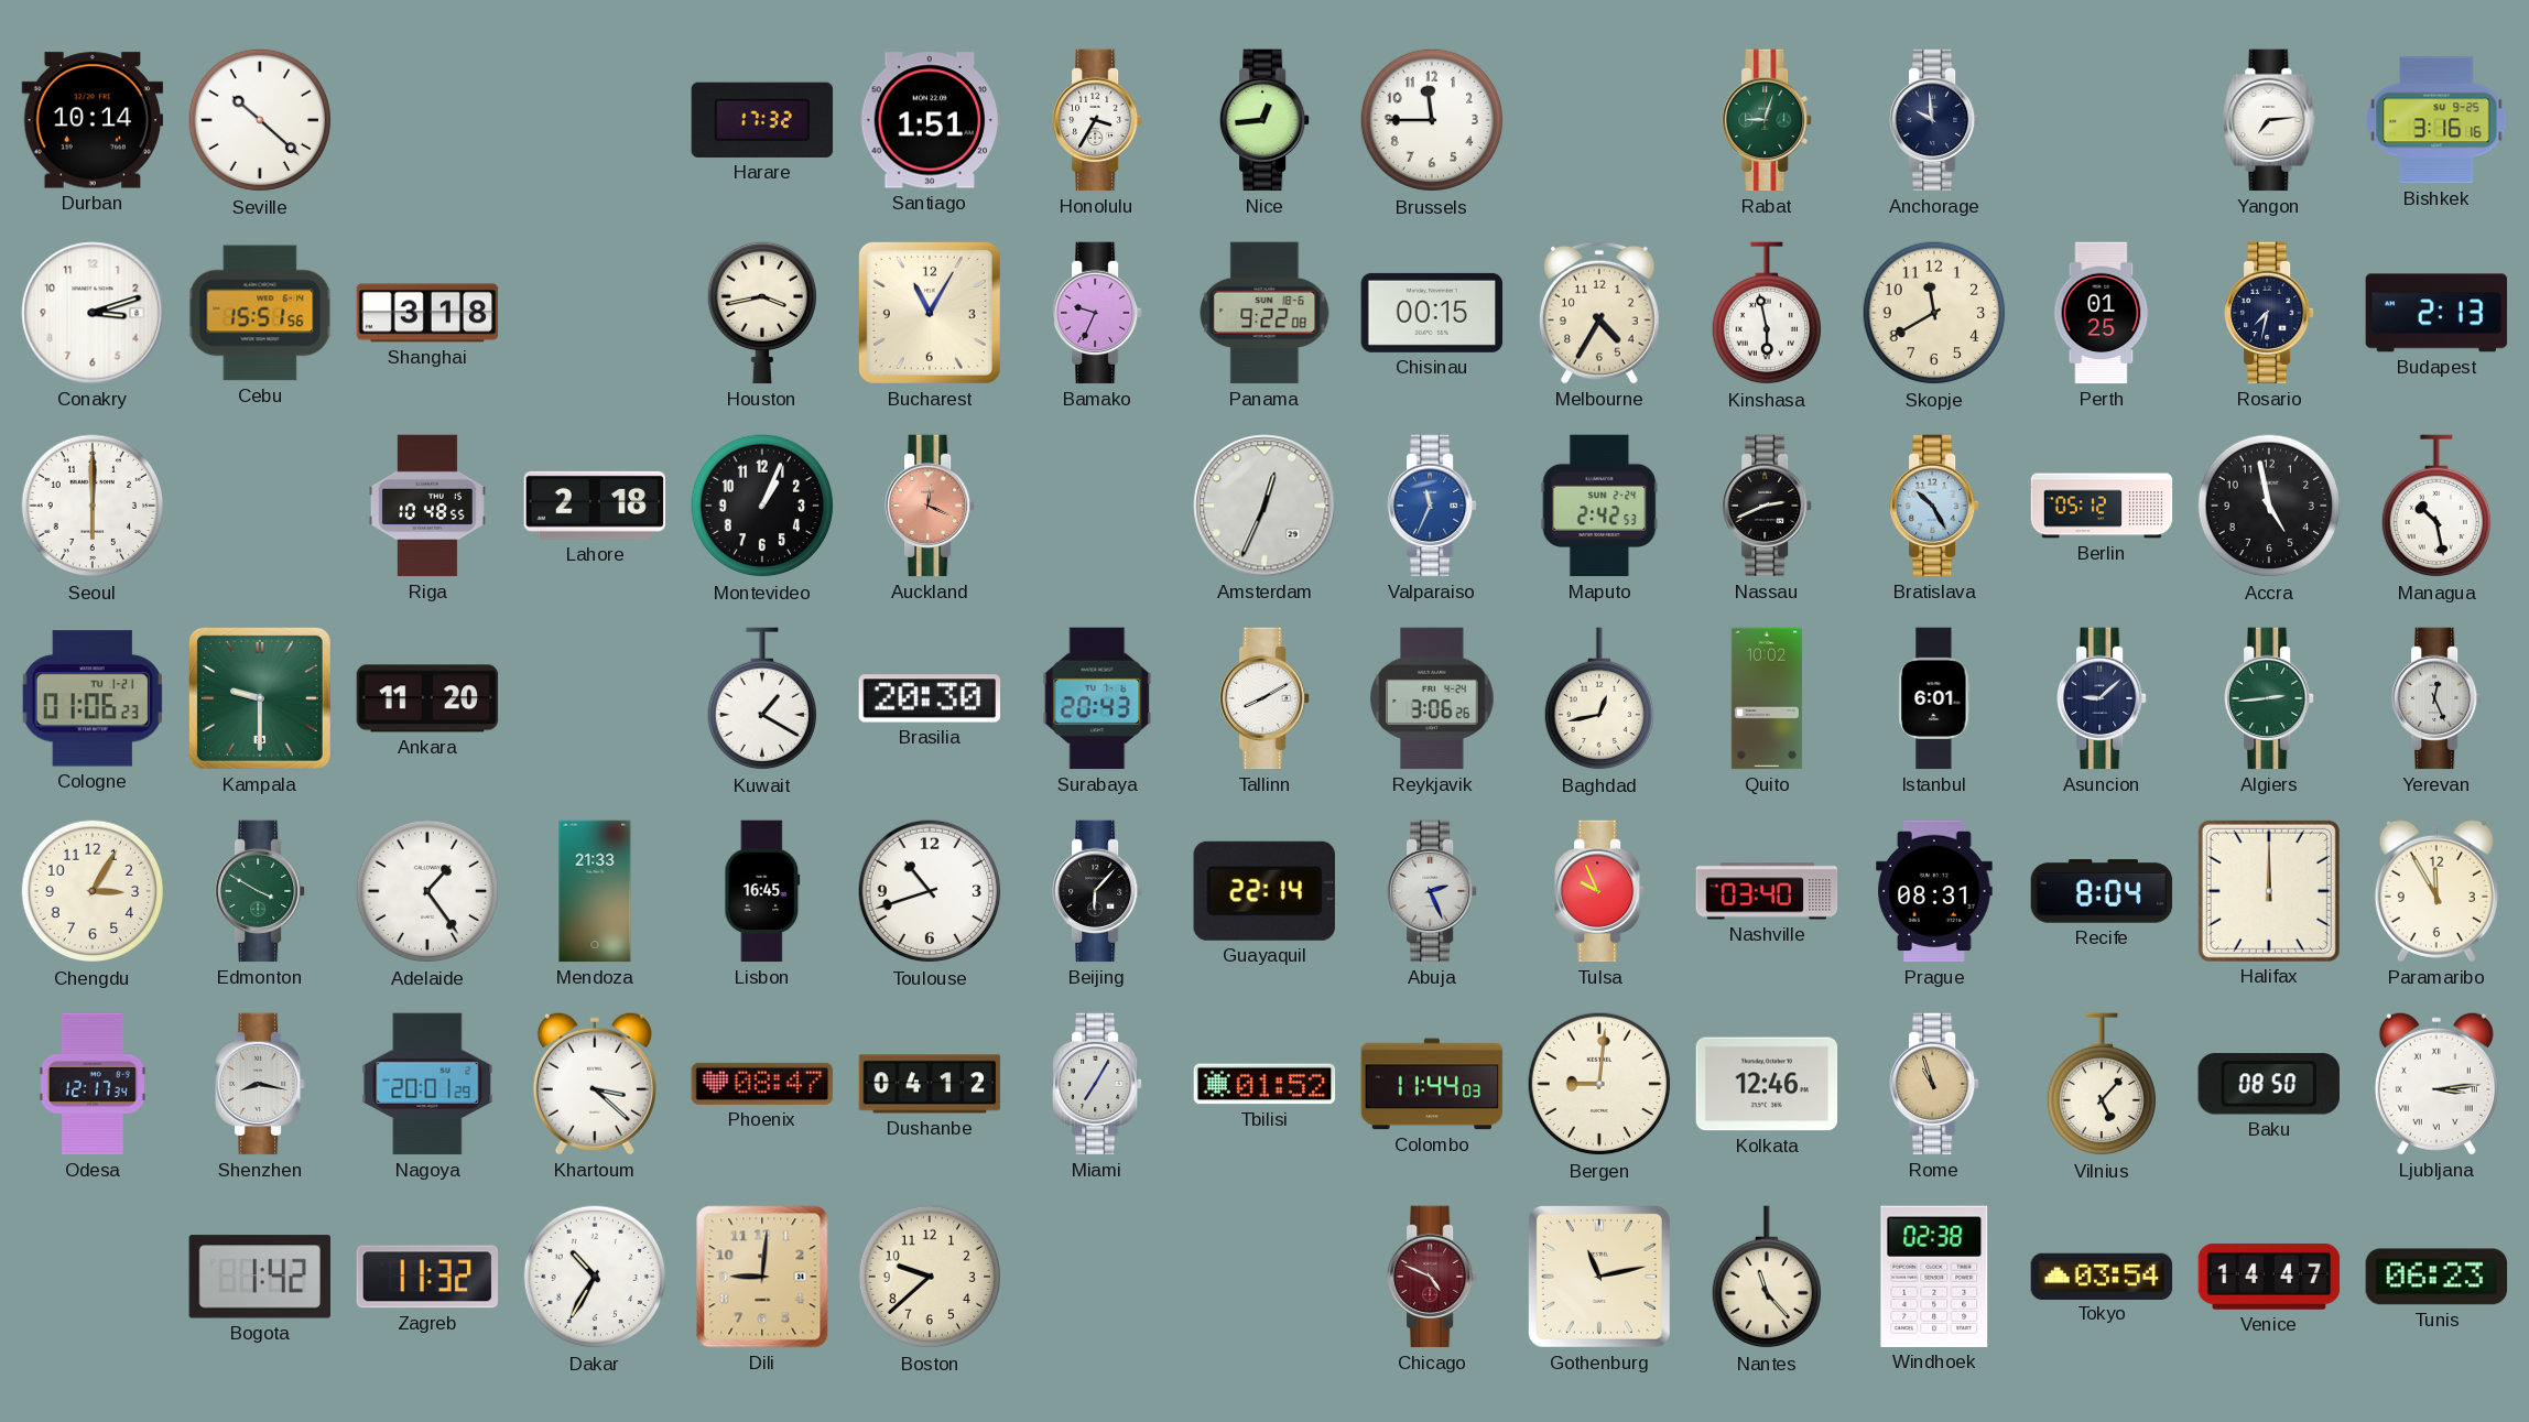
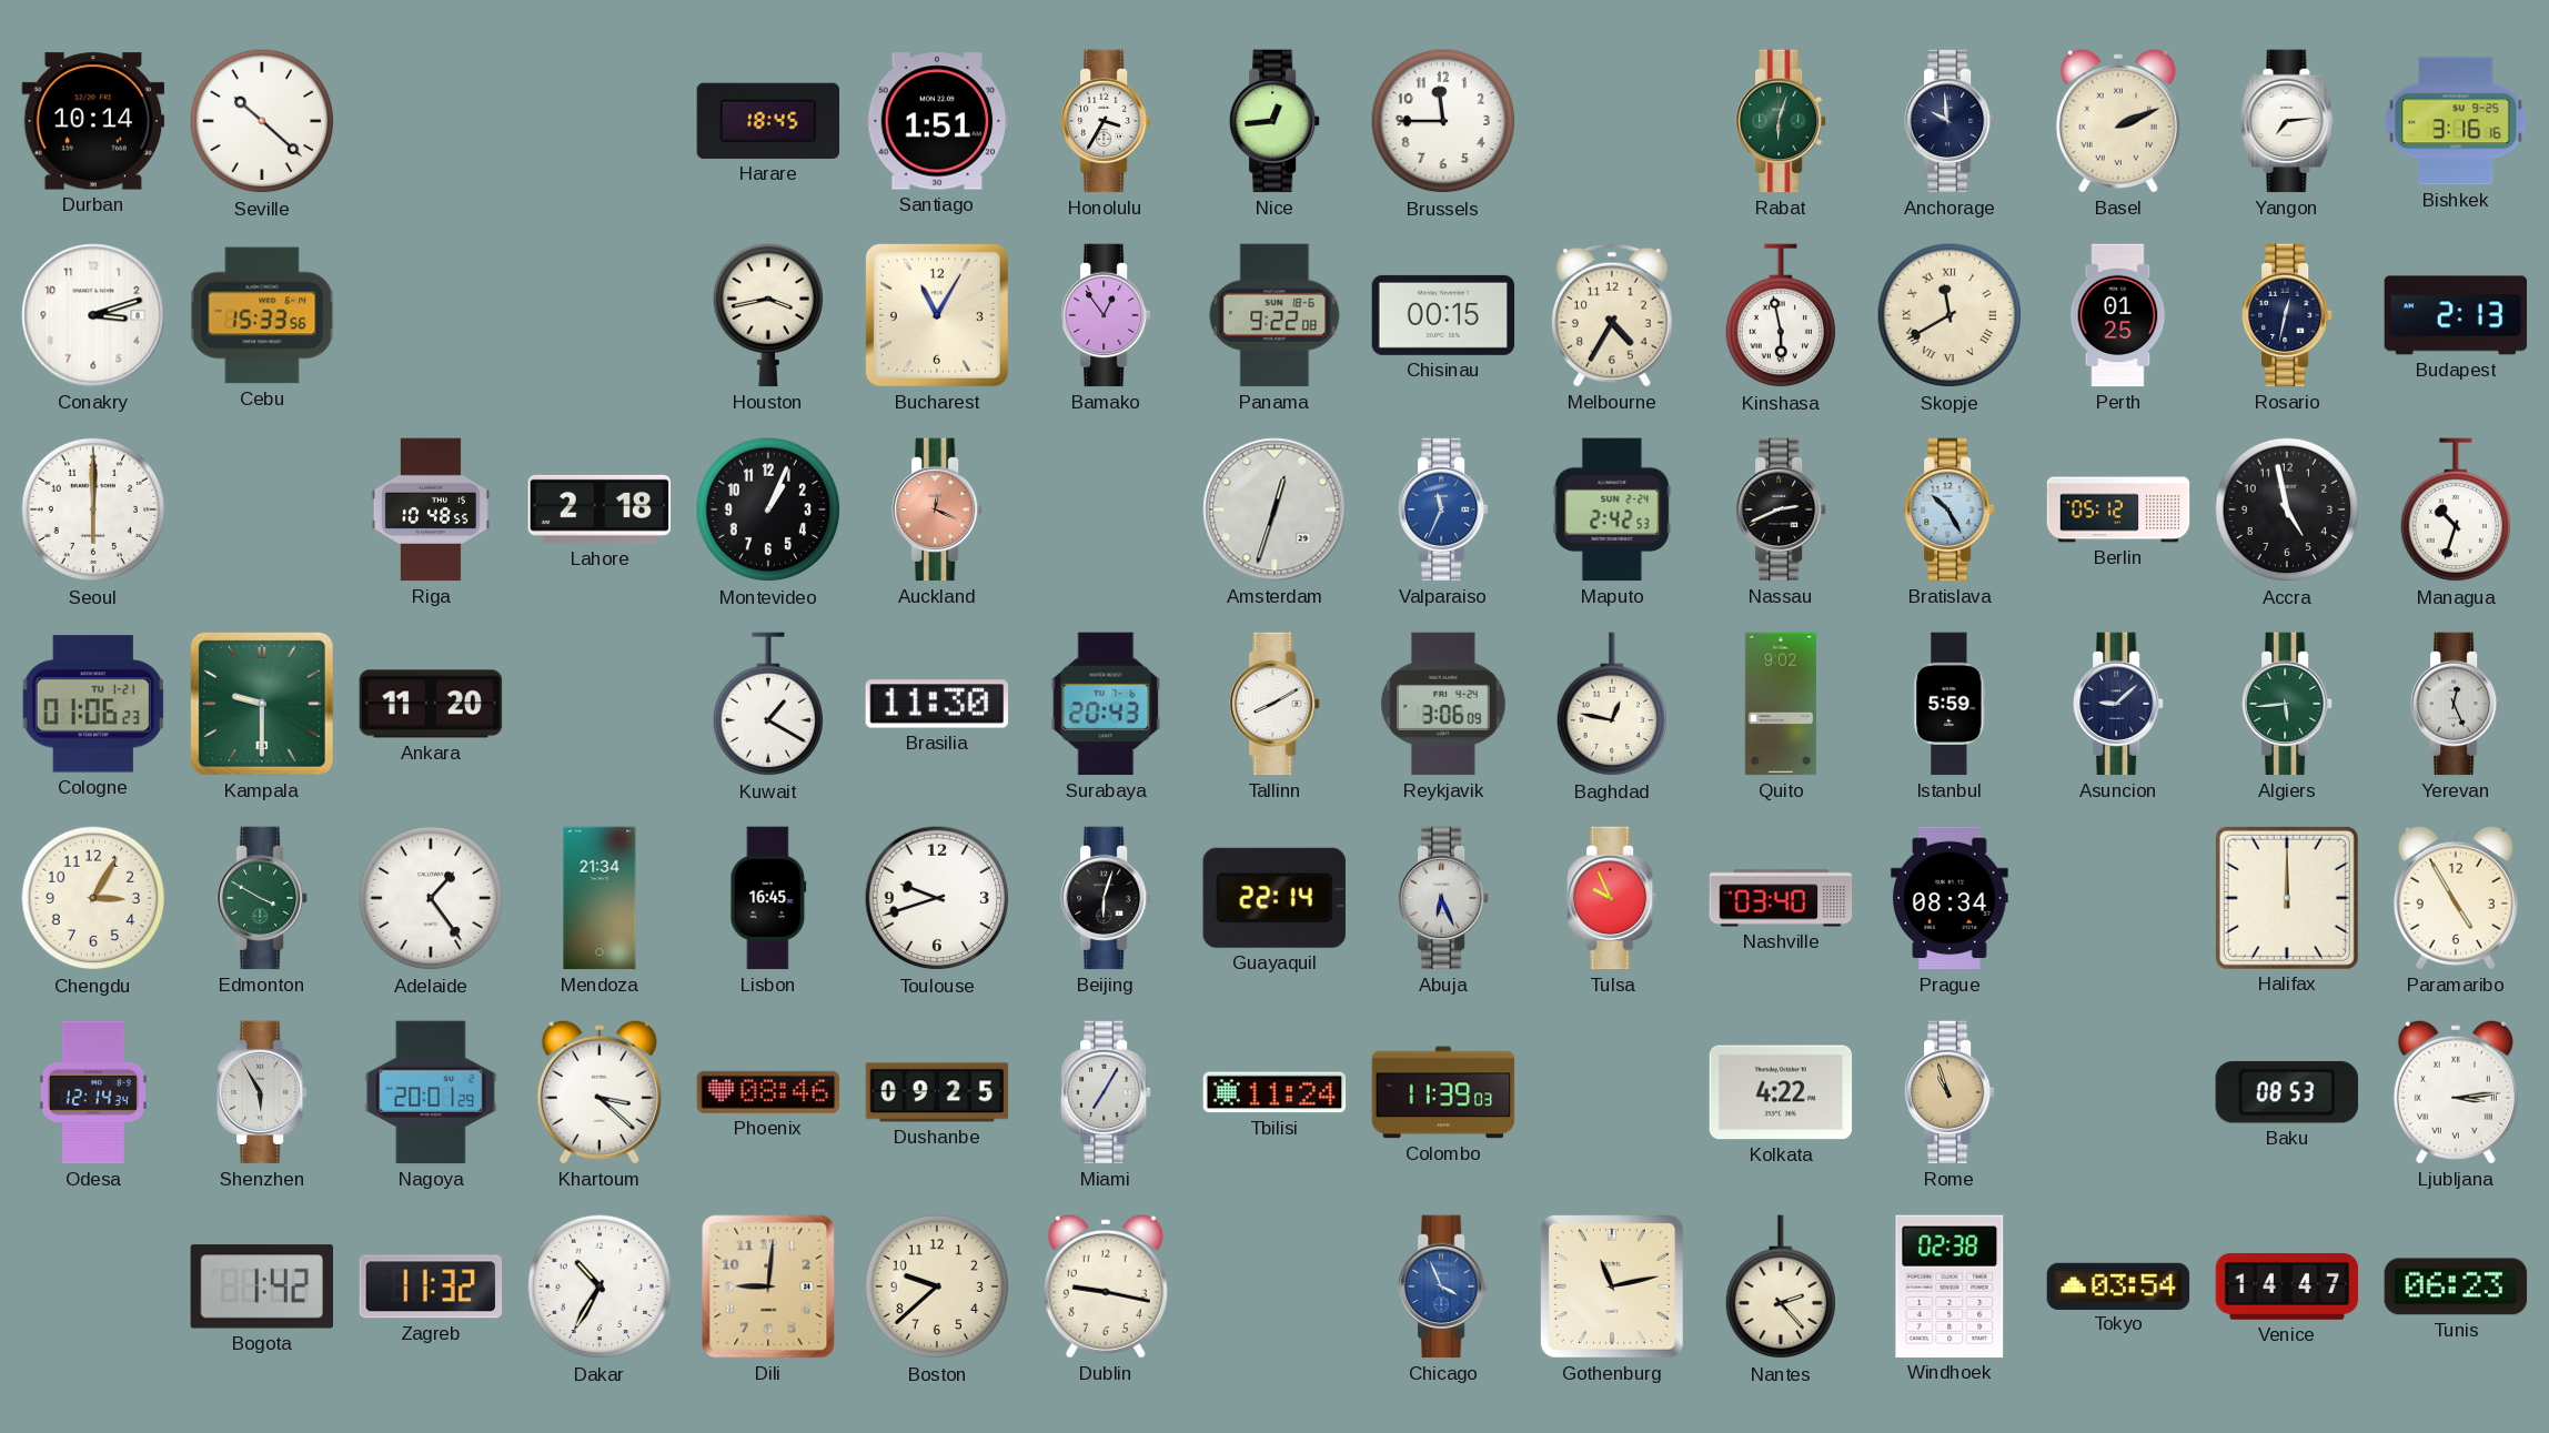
Harare: 17:32 -> 18:45 (768, 121)
Rabat: 9:03 -> 6:03 (1782, 121)
Basel: none -> 2:11 (2118, 121)
Cebu: 15:51 -> 15:33 (262, 315)
Shanghai: 3:18 -> none (427, 313)
Bamako: 9:34 -> 12:54 (1107, 315)
Skopje numerals: Arabic -> Roman (1949, 315)
Rosario: 7:32 -> 12:32 (2288, 315)
Amsterdam: 12:34 -> 12:33 (1274, 509)
Managua: 10:28 -> 10:33 (2455, 511)
Brasilia: 20:30 -> 11:30 (937, 704)
Reykjavik: 3:06:26 -> 3:06:09 (1443, 704)
Baghdad: 12:43 -> 12:47 (1611, 705)
Quito: 10:02 -> 9:02 (1780, 704)
Istanbul: 6:01 -> 5:59 (1949, 704)
Algiers: 2:44 -> 5:44 (2288, 704)
Mendoza: 21:33 -> 21:34 (600, 898)
Toulouse: 10:42 -> 9:42 (937, 898)
Beijing: 6:07 -> 6:03 (1107, 898)
Abuja: 2:26 -> 6:26 (1444, 898)
Prague: 08:31 -> 08:34 (1949, 898)
Recife: 8:04 -> none (2102, 891)
Paramaribo: 11:55 -> 4:55 (2456, 898)
Odesa: 12:17 -> 12:14 (93, 1092)
Shenzhen: 8:17 -> 5:55 (263, 1092)
Phoenix: 08:47 -> 08:46 (768, 1092)
Dushanbe: 04:12 -> 09:25 (937, 1092)
Tbilisi: 01:52 -> 11:24 (1274, 1092)
Colombo: 11:44 -> 11:39 (1443, 1092)
Bergen: 9:01 -> none (1599, 1084)
Kolkata: 12:46 -> 4:22 (1781, 1092)
Vilnius: 5:07 -> none (2101, 1085)
Baku: 08:50 -> 08:53 (2287, 1092)
Dublin: none -> 9:17 (1106, 1286)
Chicago: 4:49 -> 3:56 (1444, 1286)
Chicago dial: burgundy -> blue (1444, 1286)
Nantes: 11:23 -> 2:23 (1780, 1288)
